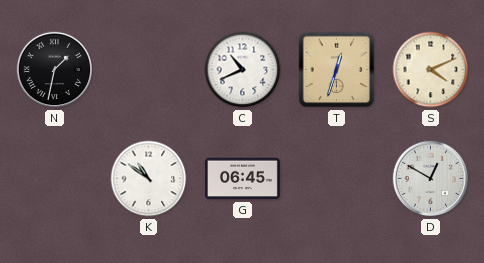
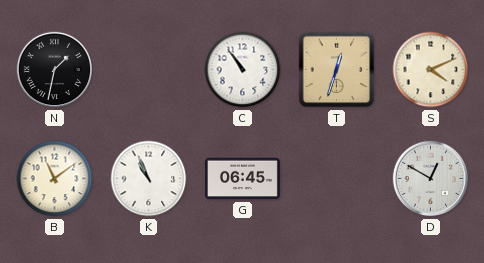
C: 10:41 -> 10:54 (243, 70)
B: none -> 11:09 (55, 179)
K: 10:51 -> 10:56 (149, 179)
